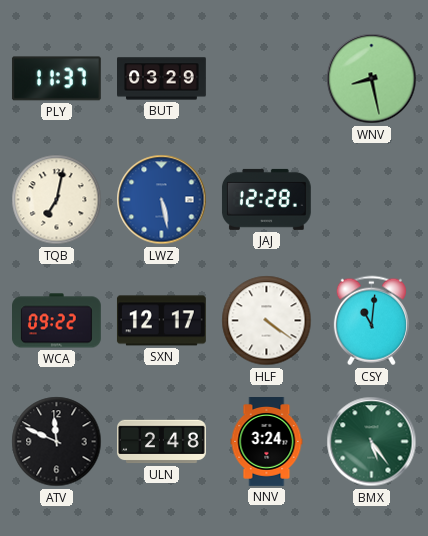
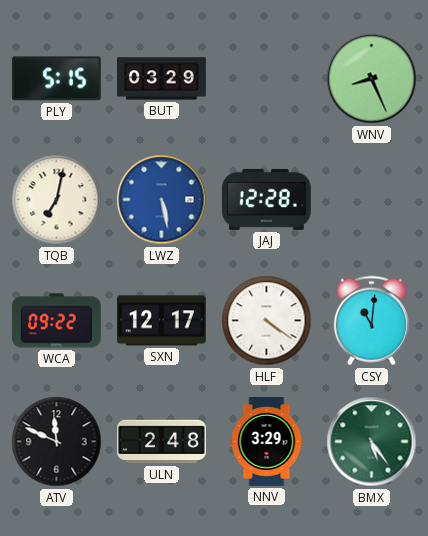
PLY: 11:37 -> 5:15 (56, 79)
WNV: 8:28 -> 8:26 (372, 79)
NNV: 3:24 -> 3:29 (267, 442)
